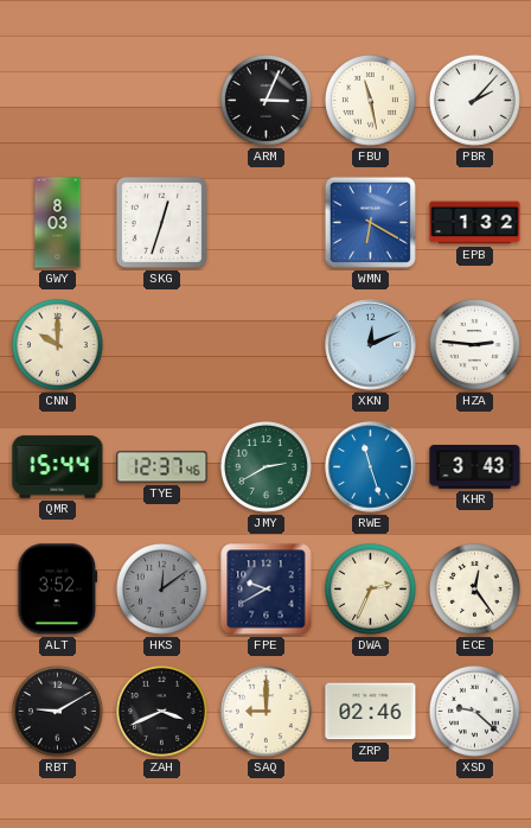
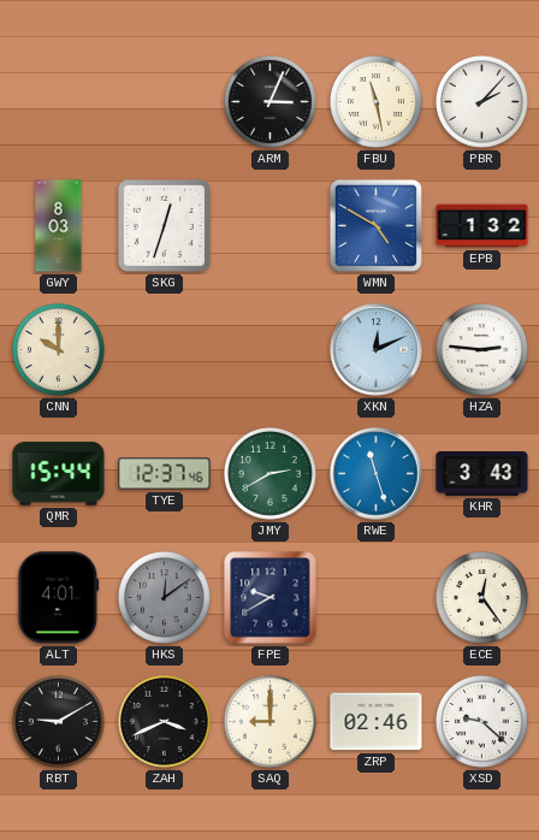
WMN: 6:20 -> 4:50 (375, 225)
ALT: 3:52 -> 4:01 (59, 598)
DWA: 2:34 -> none (370, 588)
